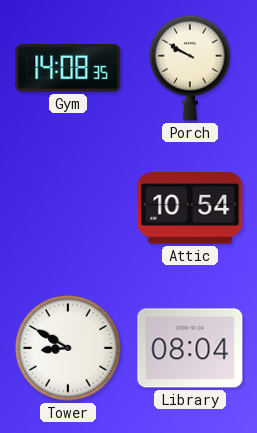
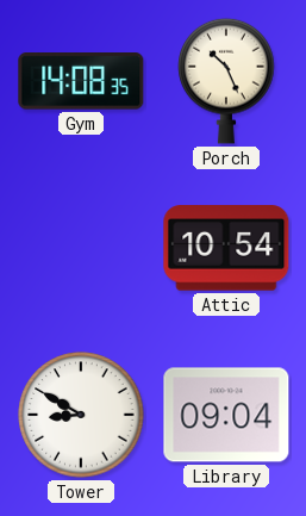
Porch: 9:50 -> 10:26 (226, 81)
Library: 08:04 -> 09:04 (226, 415)
